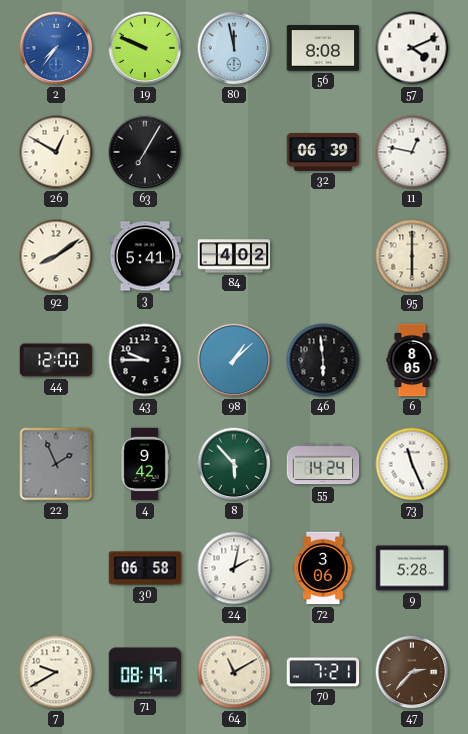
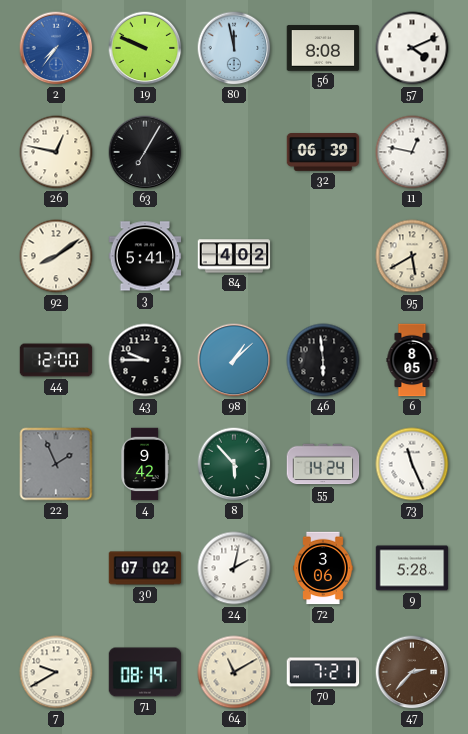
26: 12:50 -> 12:47 (56, 152)
95: 6:00 -> 5:40 (412, 256)
30: 06:58 -> 07:02 (145, 568)
